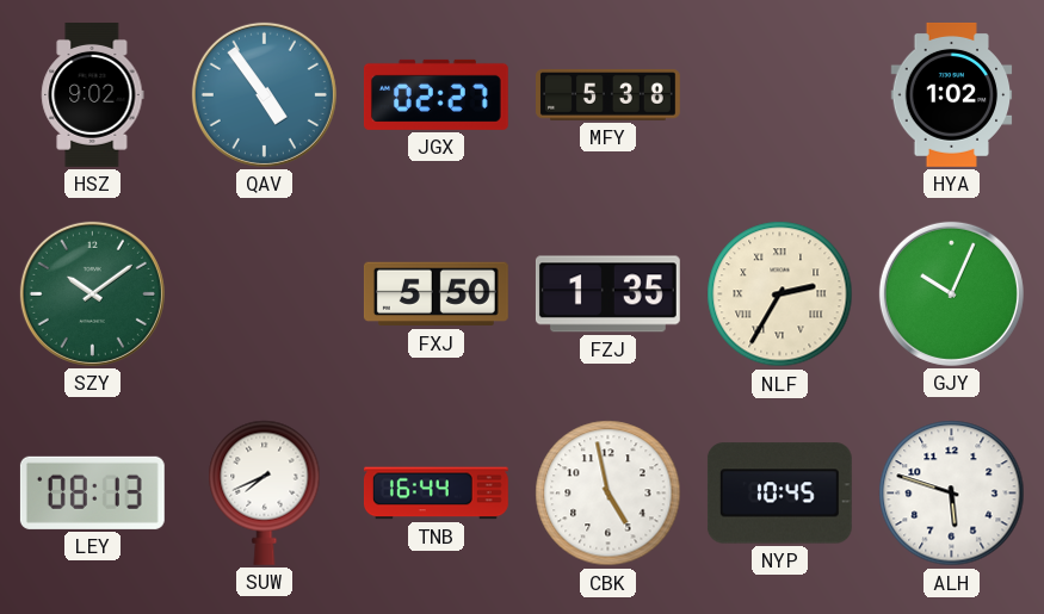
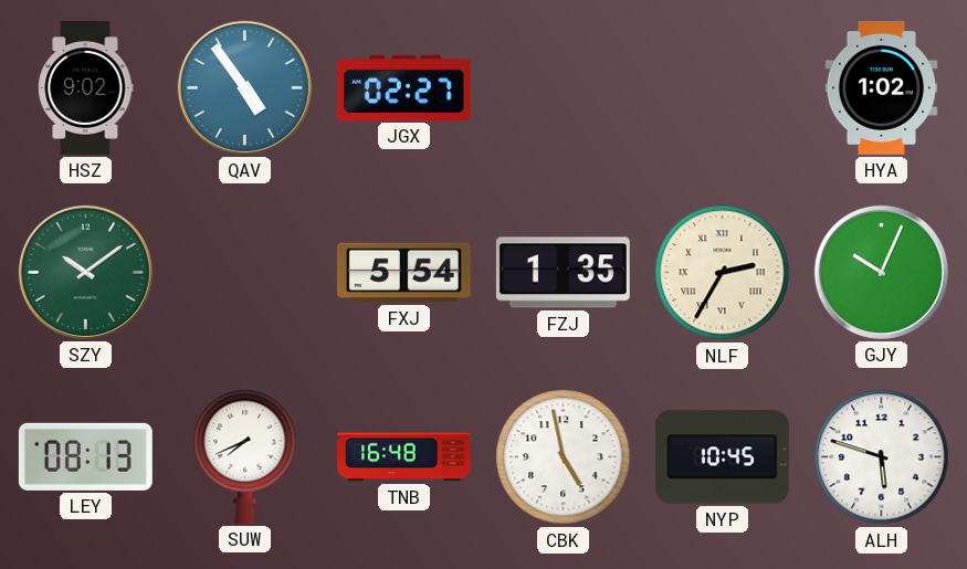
MFY: 5:38 -> none (609, 95)
FXJ: 5:50 -> 5:54 (403, 273)
TNB: 16:44 -> 16:48 (403, 457)
